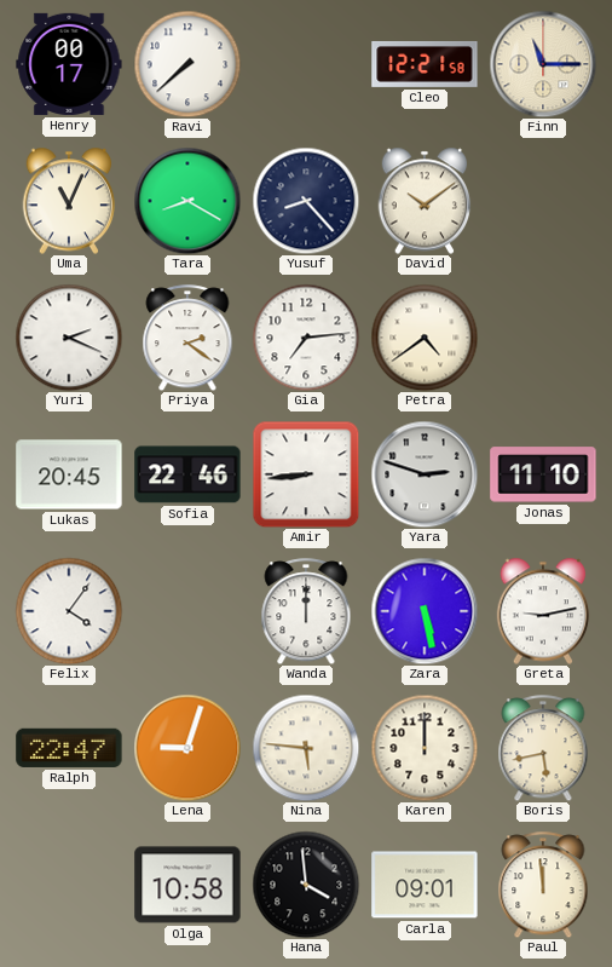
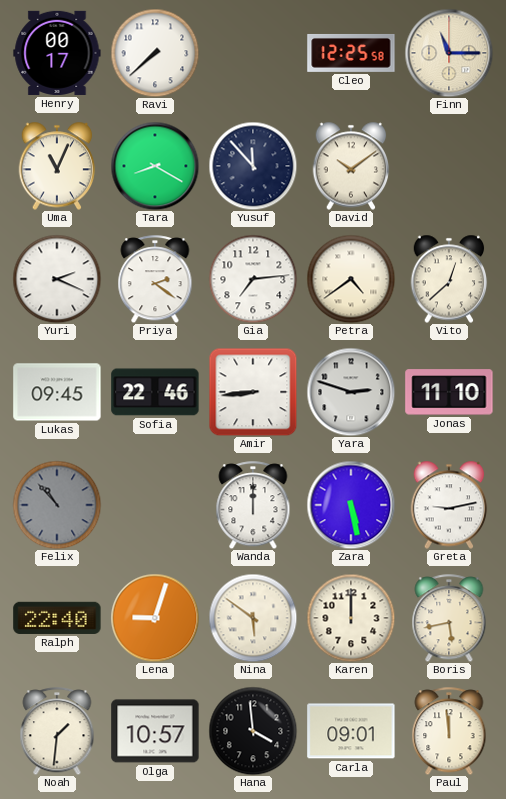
Cleo: 12:21 -> 12:25 (351, 53)
Yusuf: 8:23 -> 11:53 (253, 166)
Vito: none -> 12:38 (449, 279)
Lukas: 20:45 -> 09:45 (57, 392)
Felix: 4:06 -> 10:53 (57, 505)
Felix dial: white -> grey (57, 505)
Ralph: 22:47 -> 22:40 (57, 618)
Nina: 5:46 -> 5:51 (253, 618)
Noah: none -> 1:31 (57, 731)
Olga: 10:58 -> 10:57 (155, 731)
